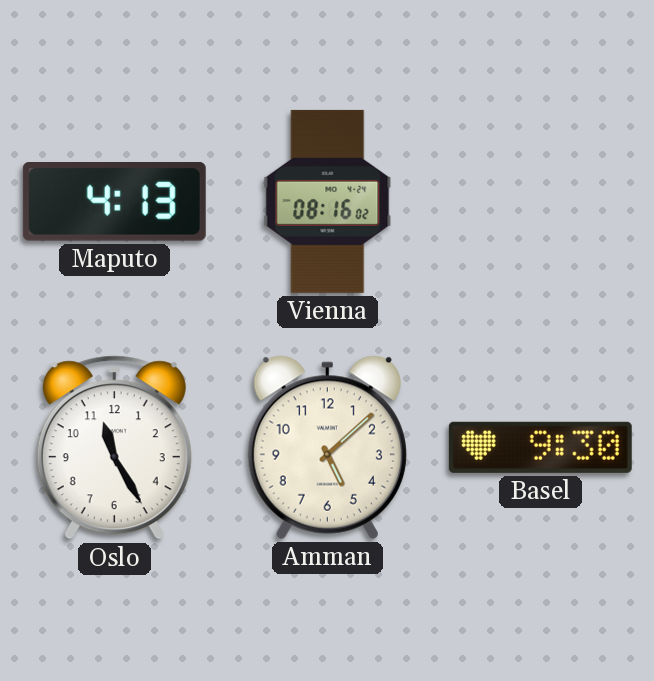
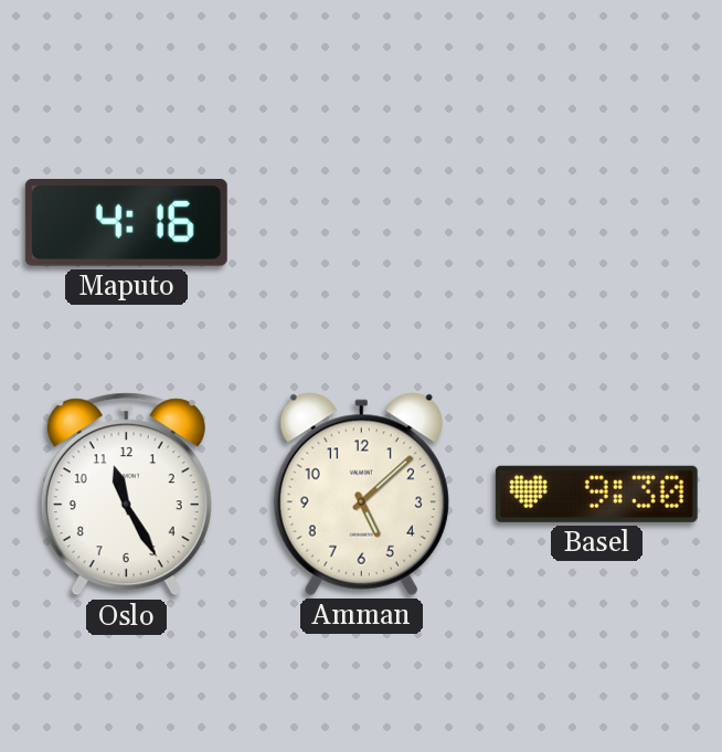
Maputo: 4:13 -> 4:16 (126, 223)
Vienna: 08:16 -> none (328, 201)
